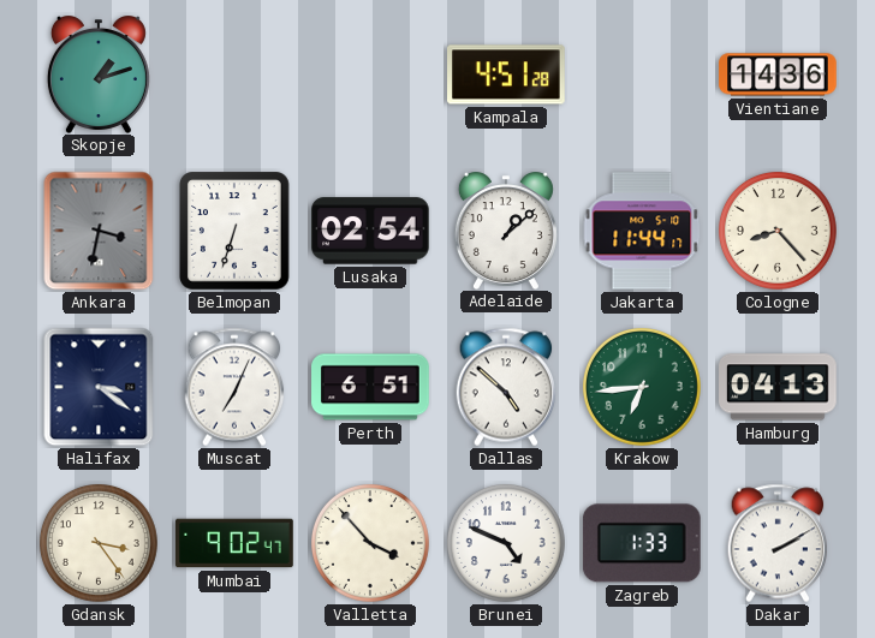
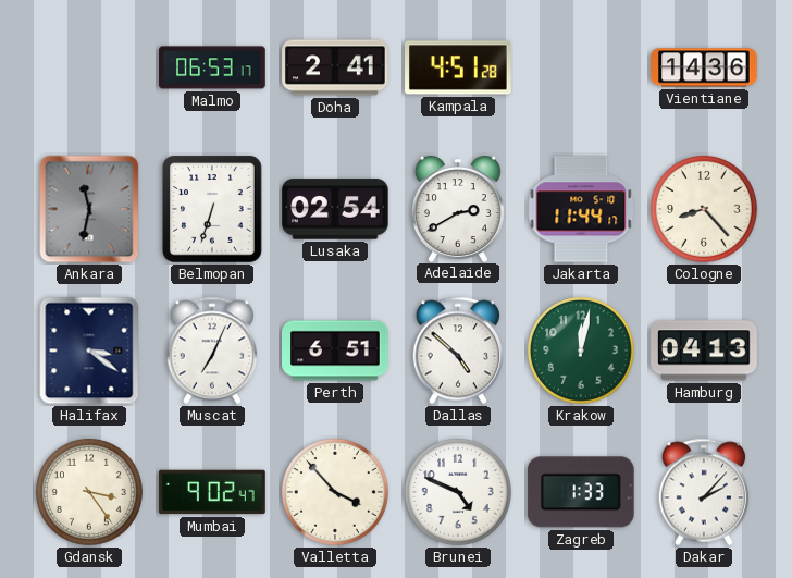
Skopje: 1:12 -> none (99, 74)
Malmo: none -> 06:53 (212, 67)
Doha: none -> 2:41 (336, 67)
Ankara: 3:32 -> 11:32 (89, 209)
Adelaide: 1:08 -> 2:40 (458, 209)
Krakow: 6:44 -> 12:02 (581, 351)
Dakar: 2:10 -> 2:07 (704, 492)
